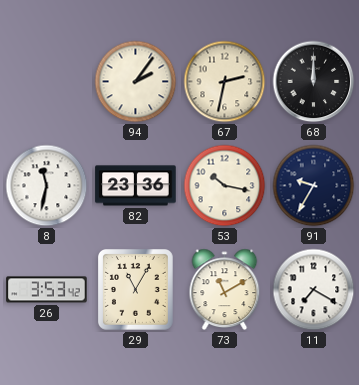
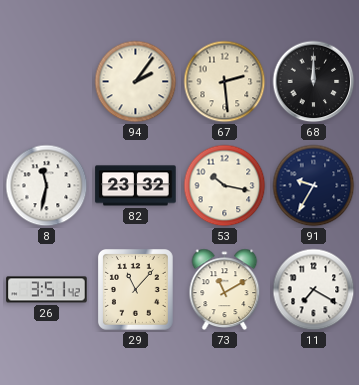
67: 2:32 -> 2:29 (225, 82)
82: 23:36 -> 23:32 (136, 186)
26: 3:53 -> 3:51 (47, 290)
29: 11:05 -> 11:07 (136, 290)
